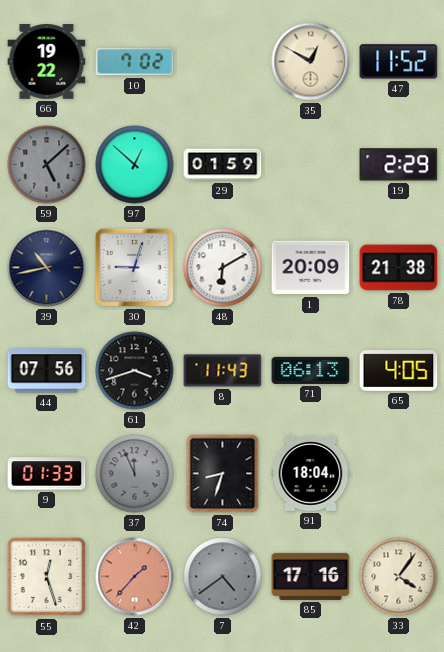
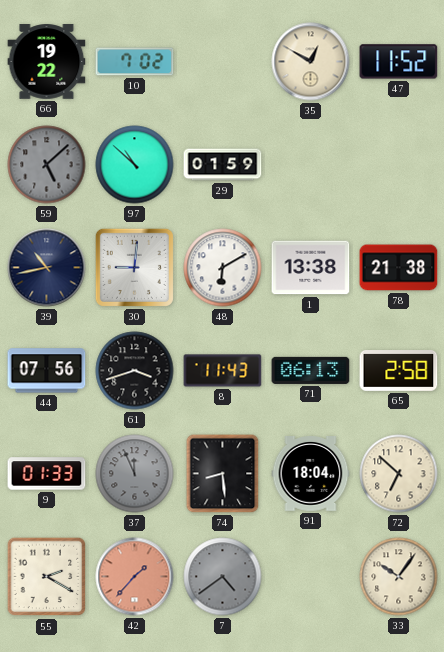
97: 12:52 -> 10:52 (135, 165)
19: 2:29 -> none (399, 165)
30: 9:03 -> 9:01 (134, 267)
1: 20:09 -> 13:38 (311, 268)
65: 4:05 -> 2:58 (399, 371)
74: 8:33 -> 8:29 (223, 474)
72: none -> 6:52 (399, 474)
55: 12:27 -> 2:20 (47, 577)
85: 17:16 -> none (311, 576)
33: 4:06 -> 10:06 (399, 577)
